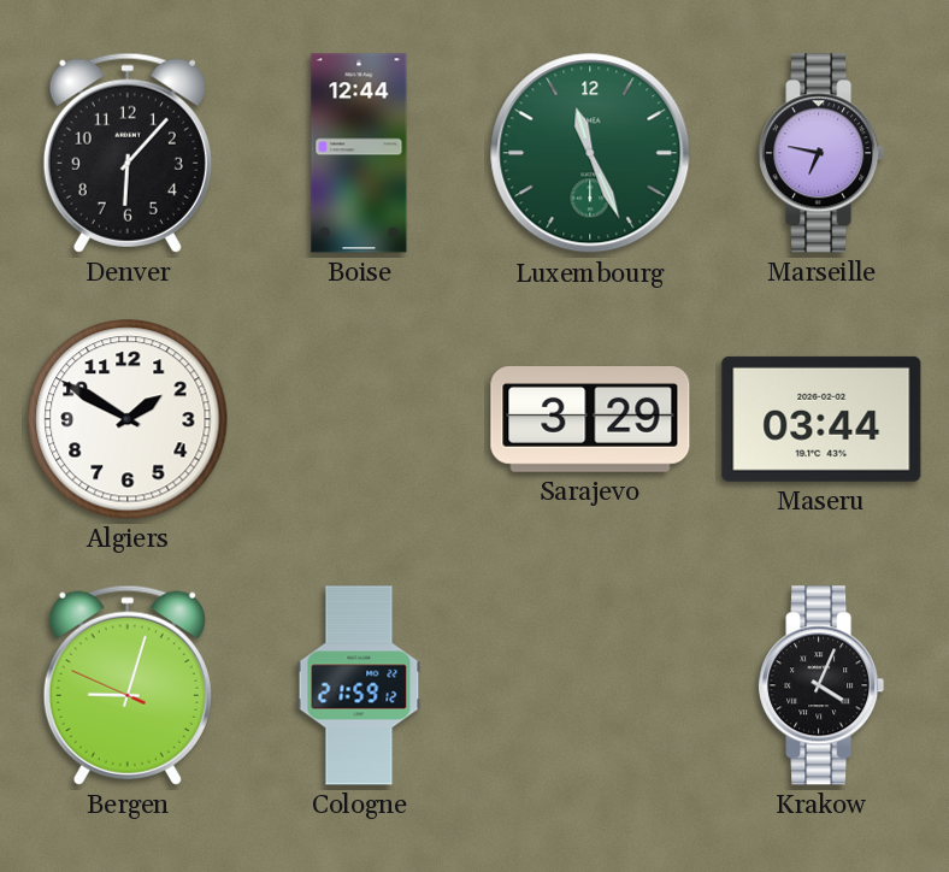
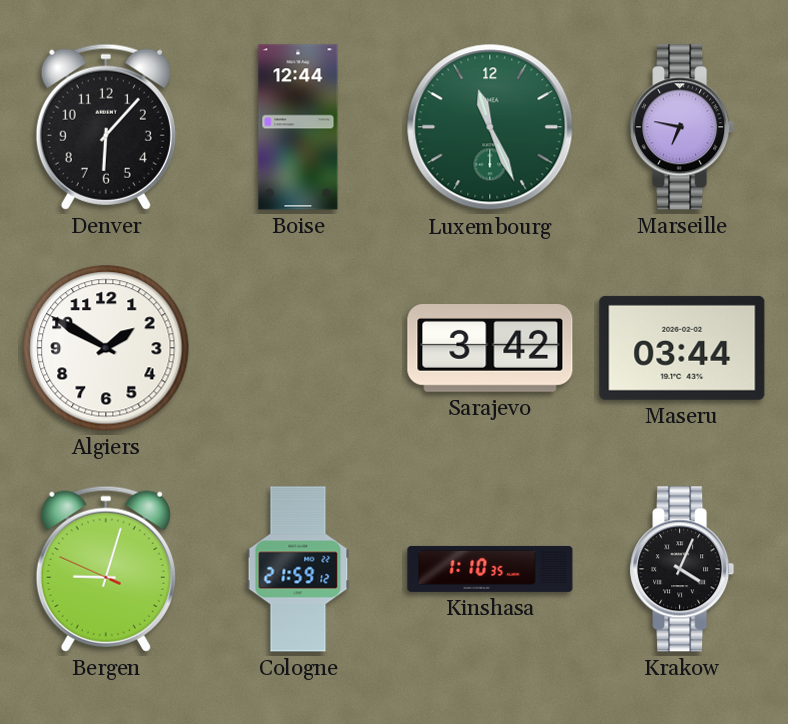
Sarajevo: 3:29 -> 3:42 (490, 349)
Kinshasa: none -> 1:10 (490, 569)
